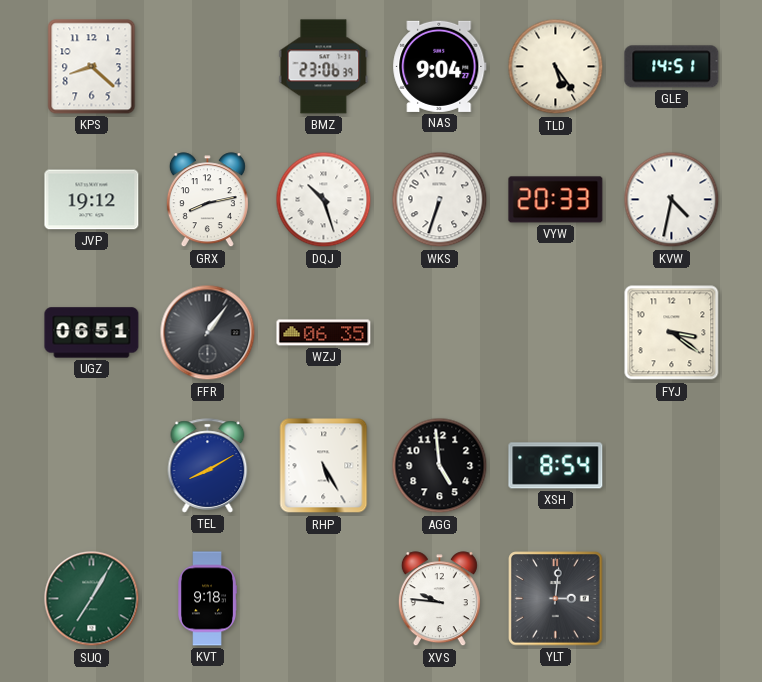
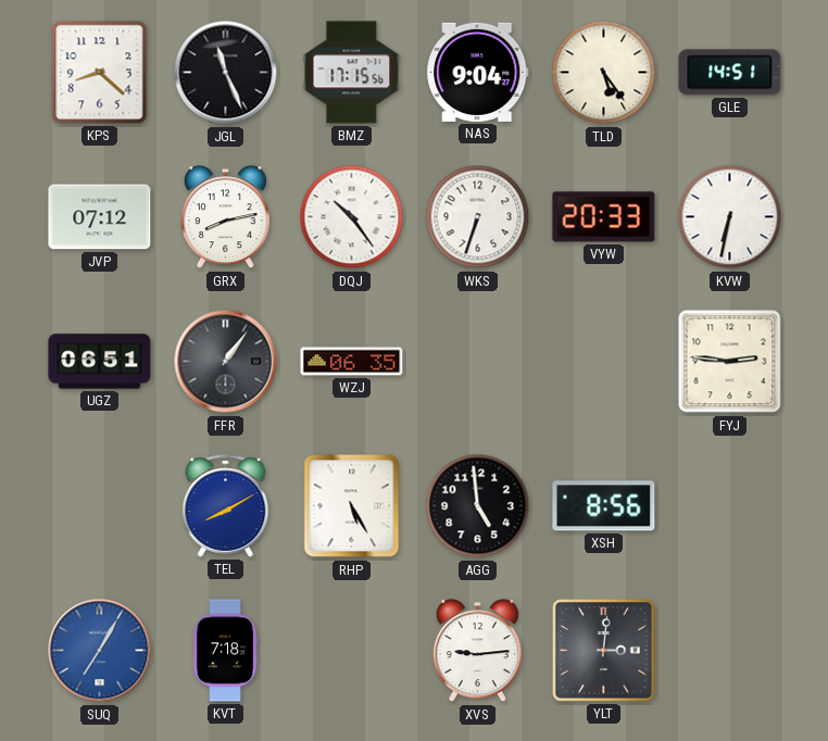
JGL: none -> 11:26 (226, 73)
BMZ: 23:06 -> 17:15 (352, 73)
JVP: 19:12 -> 07:12 (100, 217)
DQJ: 10:27 -> 10:24 (352, 217)
KVW: 4:32 -> 6:32 (730, 217)
FYJ: 3:21 -> 2:46 (730, 362)
XSH: 8:54 -> 8:56 (604, 506)
SUQ dial: green -> blue (100, 651)
KVT: 9:18 -> 7:18 (225, 651)
XVS: 9:46 -> 9:14 (477, 651)
